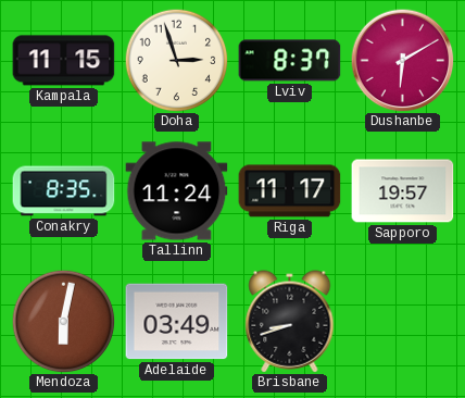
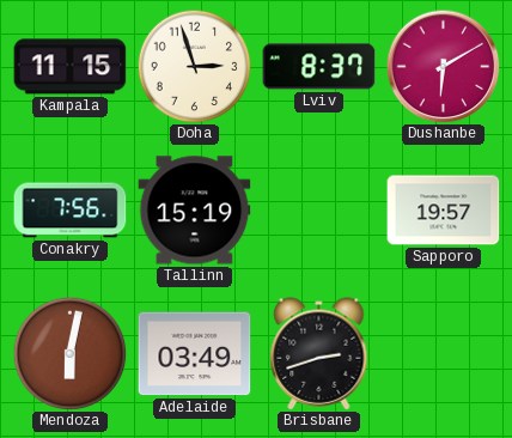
Conakry: 8:35 -> 7:56 (71, 211)
Tallinn: 11:24 -> 15:19 (195, 211)
Riga: 11:17 -> none (290, 191)
Brisbane: 8:42 -> 2:42 (319, 354)
